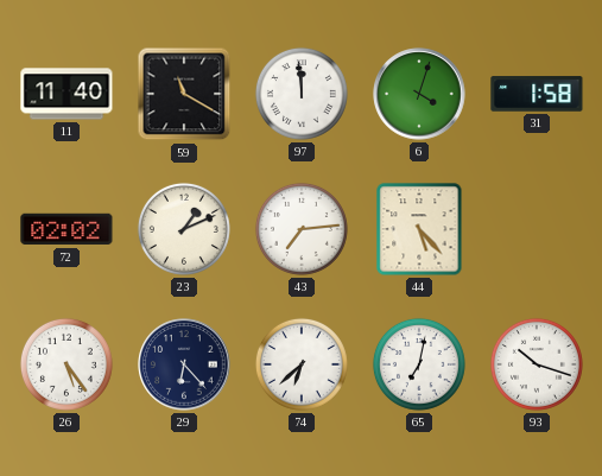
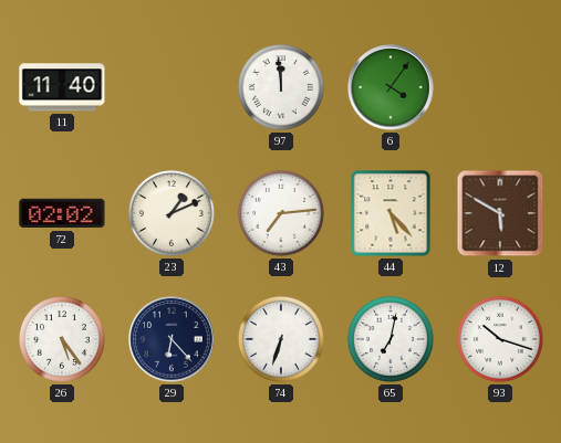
59: 11:20 -> none (184, 94)
6: 4:03 -> 4:06 (391, 87)
31: 1:58 -> none (537, 94)
12: none -> 5:50 (500, 213)
74: 6:38 -> 6:33 (281, 339)
